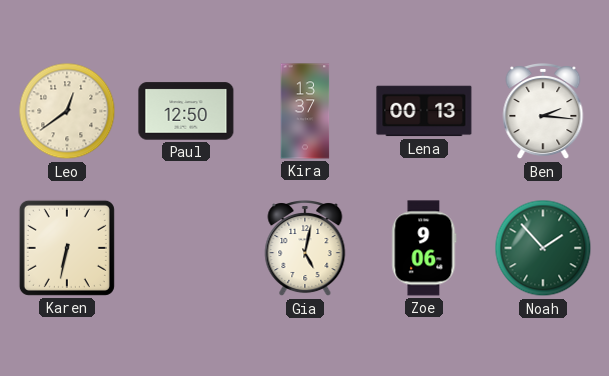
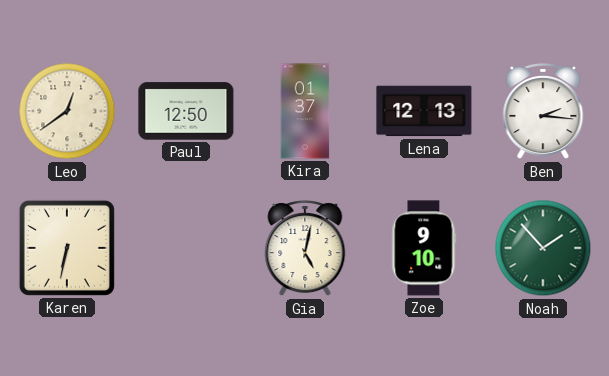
Kira: 13:37 -> 01:37 (305, 111)
Lena: 00:13 -> 12:13 (424, 111)
Zoe: 9:06 -> 9:10 (424, 248)
